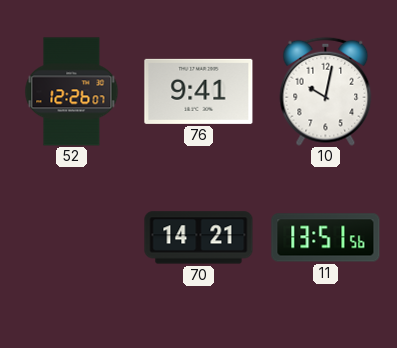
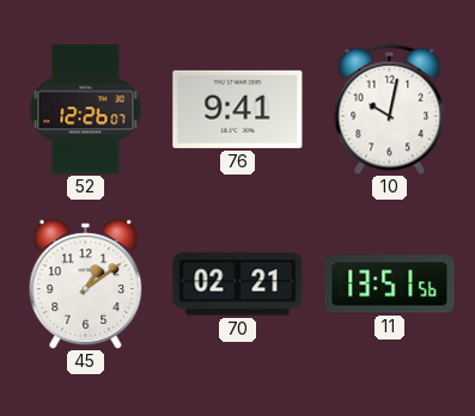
45: none -> 1:09 (86, 285)
70: 14:21 -> 02:21 (238, 285)
